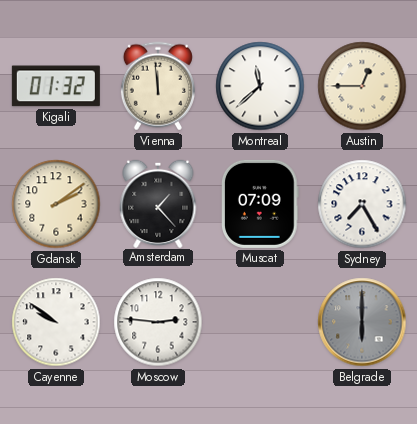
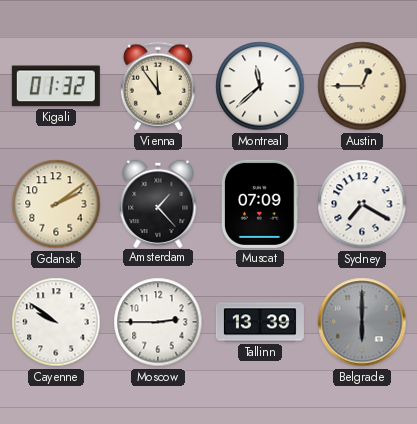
Vienna: 11:59 -> 11:54 (158, 86)
Sydney: 7:25 -> 7:20 (362, 204)
Moscow: 2:46 -> 2:45 (158, 322)
Tallinn: none -> 13:39 (260, 322)
